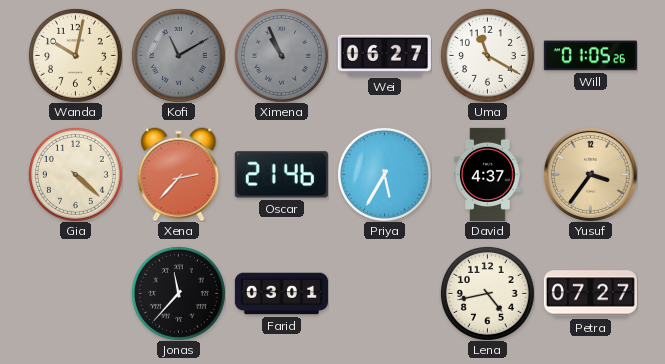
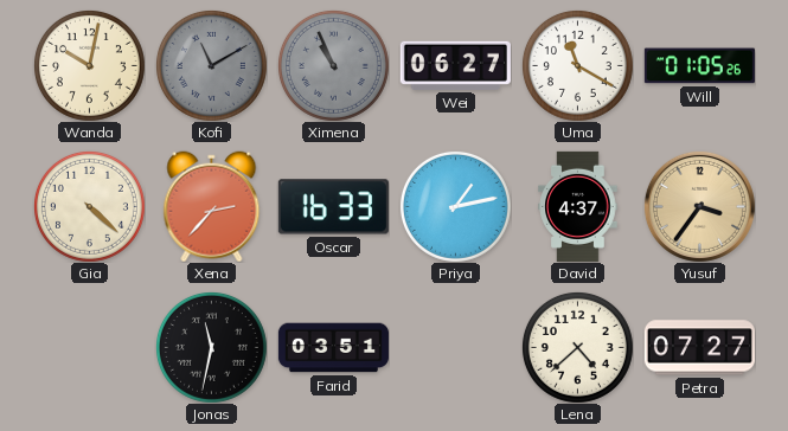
Oscar: 21:46 -> 16:33 (333, 207)
Priya: 5:35 -> 1:13 (455, 206)
Jonas: 11:37 -> 11:32 (211, 347)
Farid: 03:01 -> 03:51 (333, 348)
Lena: 4:43 -> 4:38 (577, 347)
